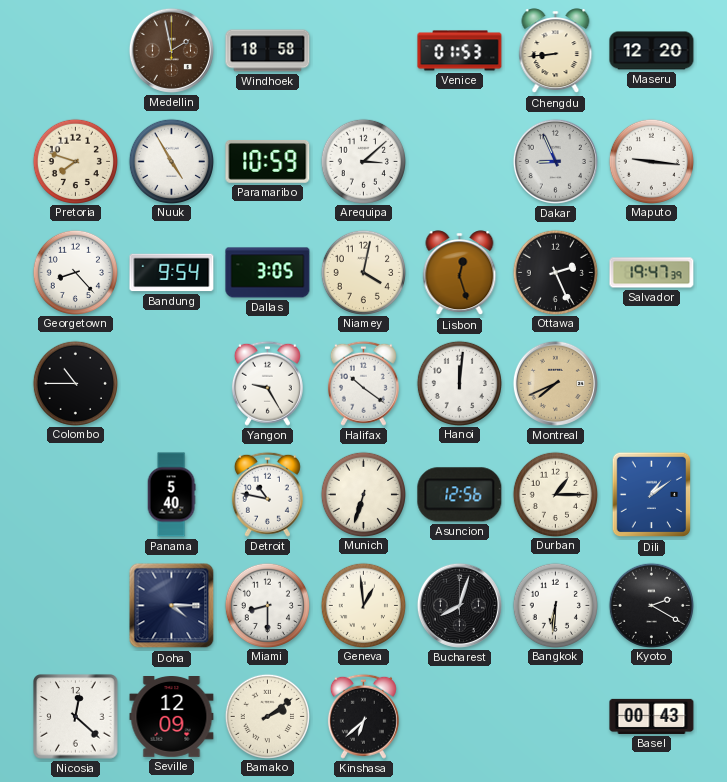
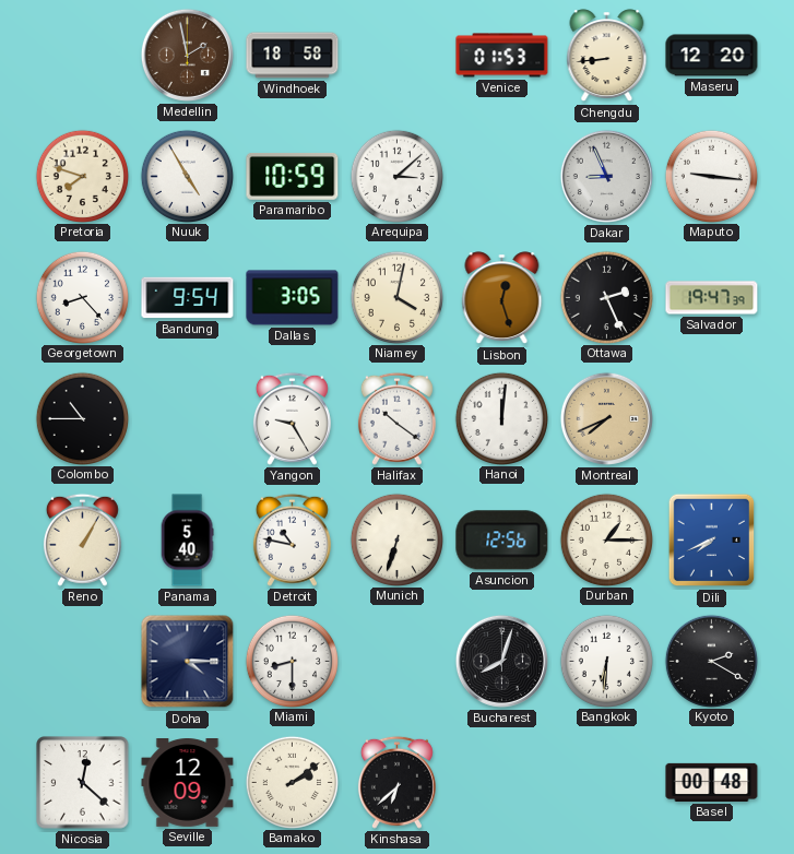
Reno: none -> 1:05 (82, 539)
Dili: 1:09 -> 7:41 (712, 541)
Geneva: 12:59 -> none (363, 605)
Basel: 00:43 -> 00:48 (712, 782)
